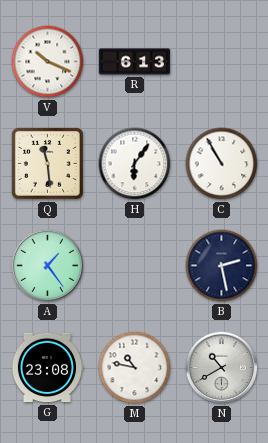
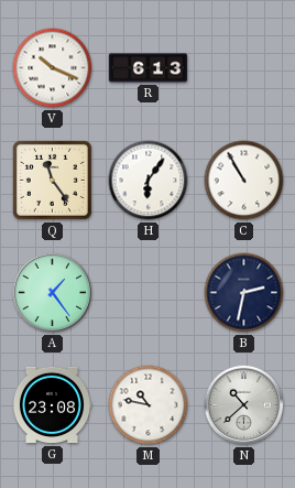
Q: 11:29 -> 11:24 (52, 180)
B: 2:28 -> 2:32 (244, 293)
N: 10:40 -> 10:38 (244, 405)
